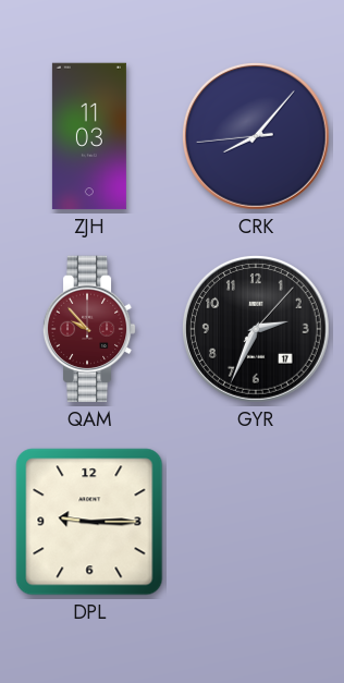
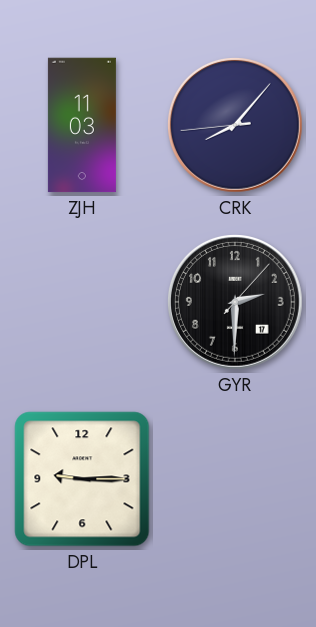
QAM: 9:53 -> none (89, 329)
GYR: 2:34 -> 2:30 (236, 303)
